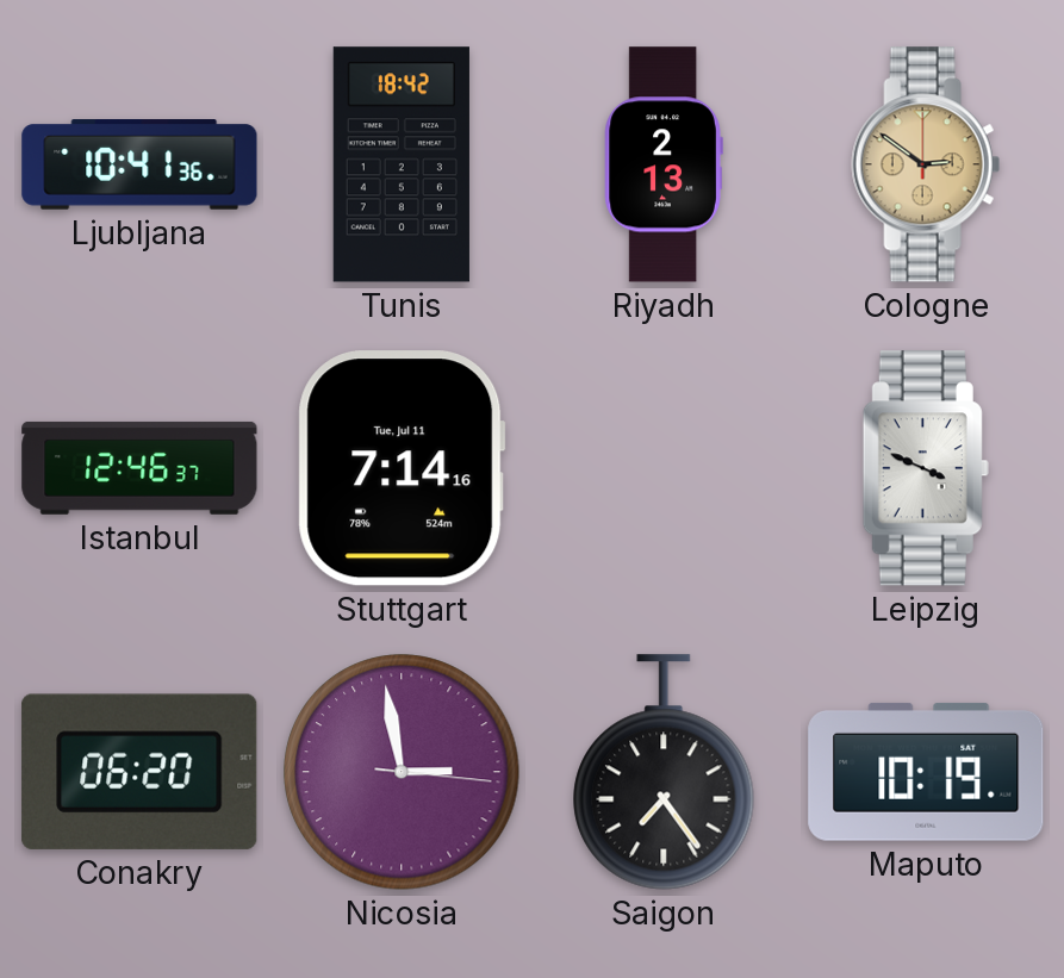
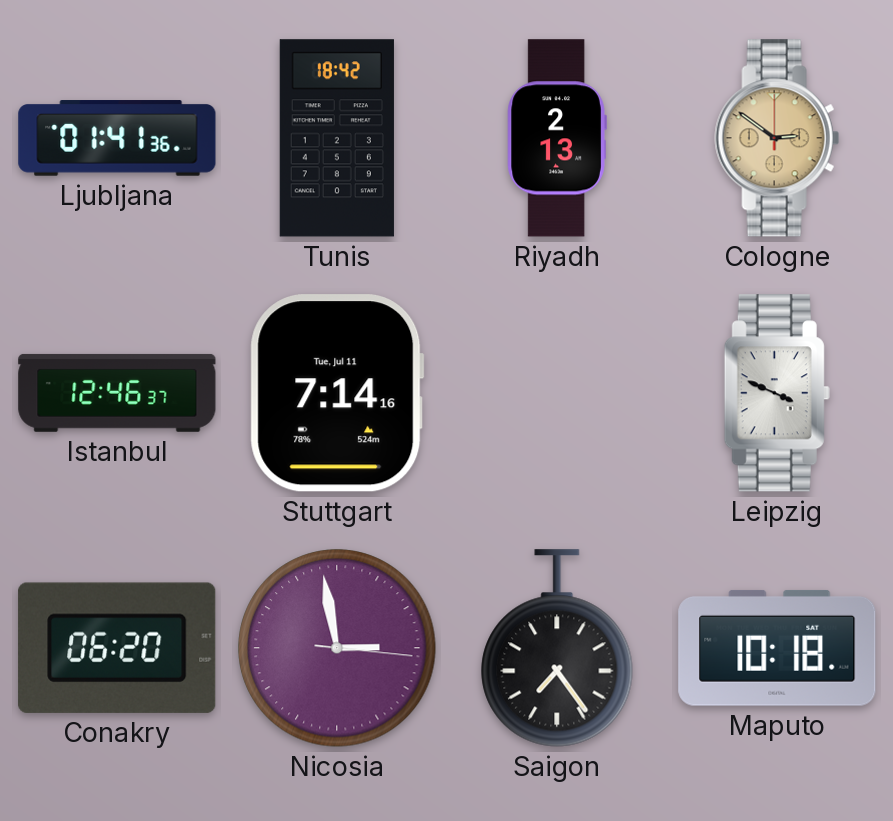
Ljubljana: 10:41 -> 01:41 (117, 138)
Maputo: 10:19 -> 10:18 (777, 648)
